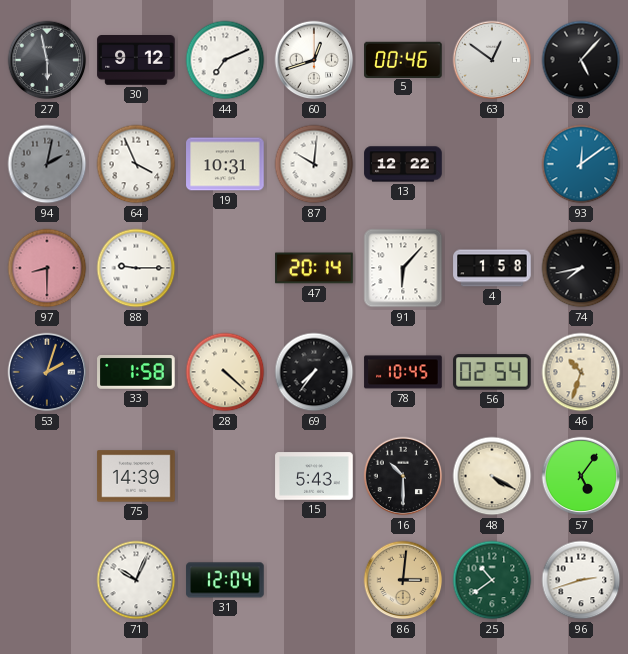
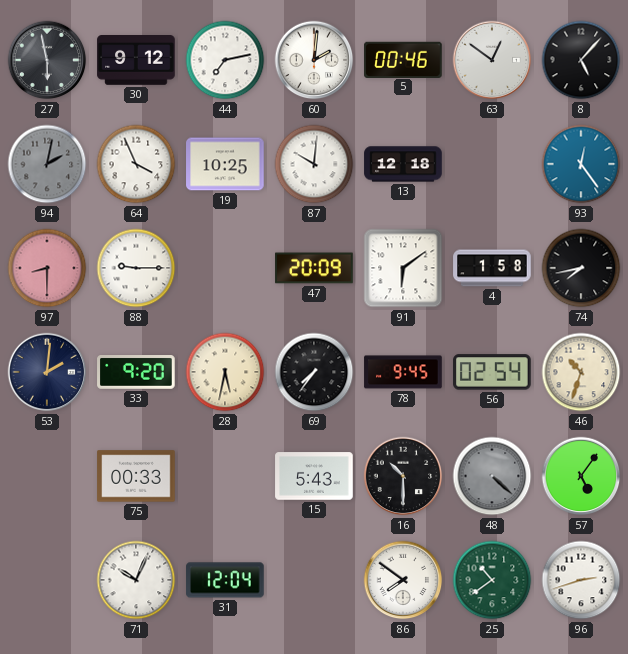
44: 7:11 -> 7:13 (225, 60)
60: 12:42 -> 2:01 (314, 60)
19: 10:31 -> 10:25 (225, 164)
13: 12:22 -> 12:18 (403, 164)
93: 12:09 -> 12:24 (581, 164)
47: 20:14 -> 20:09 (314, 268)
91: 6:07 -> 6:09 (403, 268)
53: 2:03 -> 2:01 (47, 372)
33: 1:58 -> 9:20 (136, 373)
28: 4:22 -> 5:32 (225, 372)
78: 10:45 -> 9:45 (403, 372)
75: 14:39 -> 00:33 (136, 476)
48: 4:20 -> 4:22 (492, 476)
48 dial: cream -> grey (492, 476)
86: 3:01 -> 7:51 (403, 580)
86 dial: champagne -> white (403, 580)
